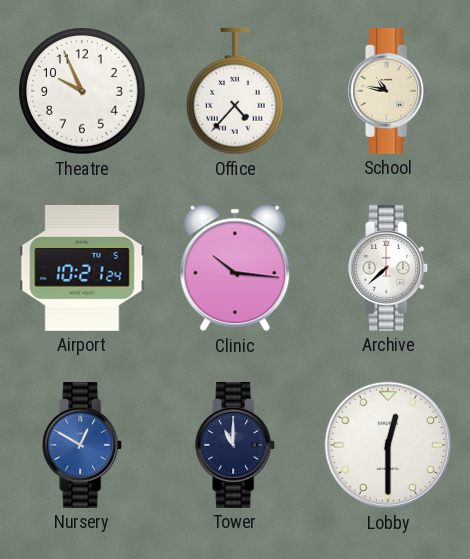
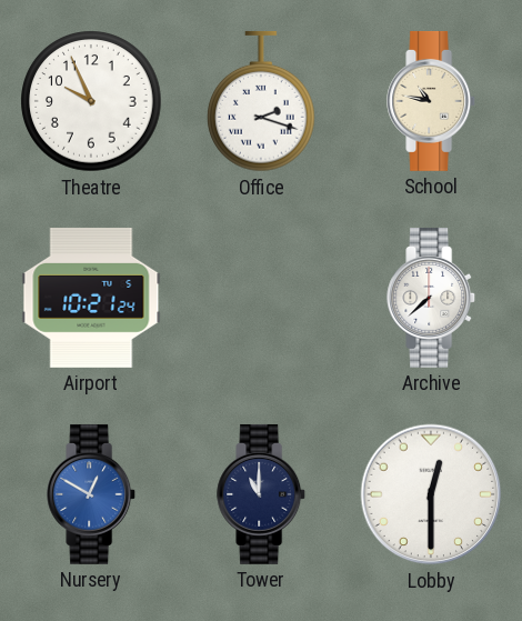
Office: 4:37 -> 2:18 (262, 101)
Clinic: 10:16 -> none (235, 268)
